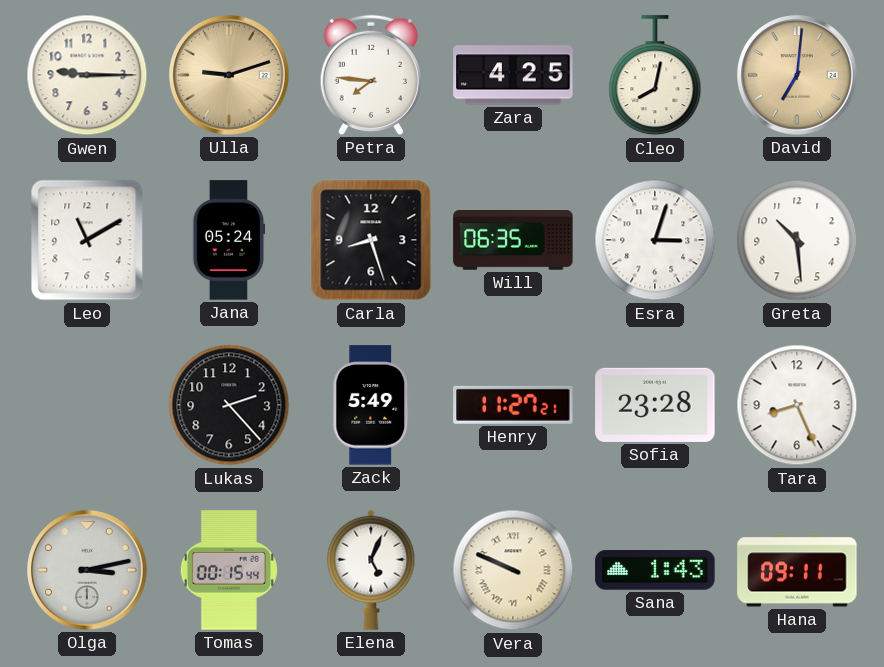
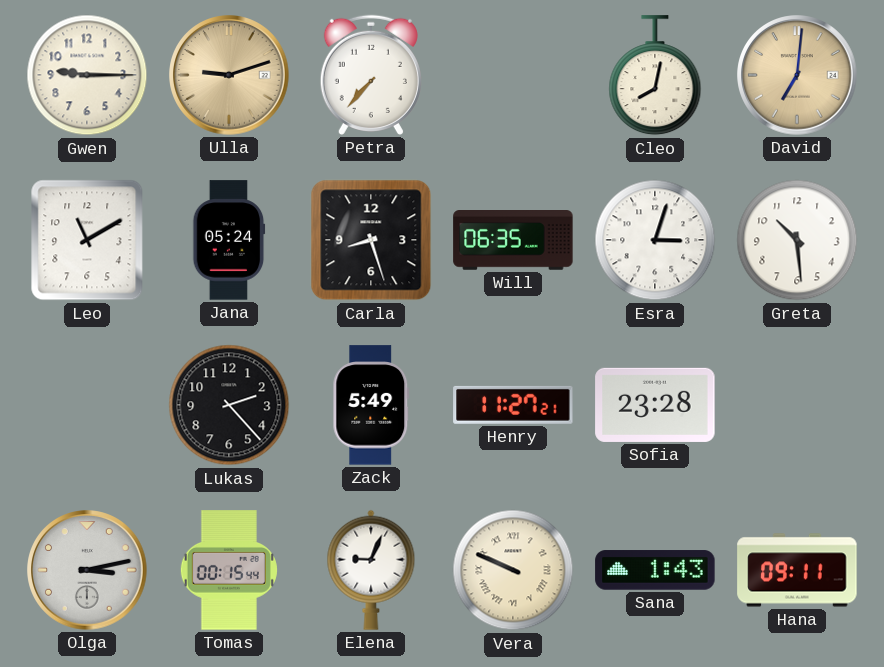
Petra: 7:46 -> 7:37 (371, 75)
Zara: 4:25 -> none (513, 75)
Tara: 8:26 -> none (797, 405)
Elena: 5:04 -> 9:04 (371, 570)
